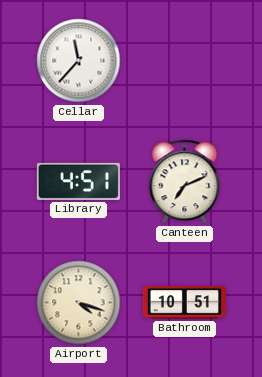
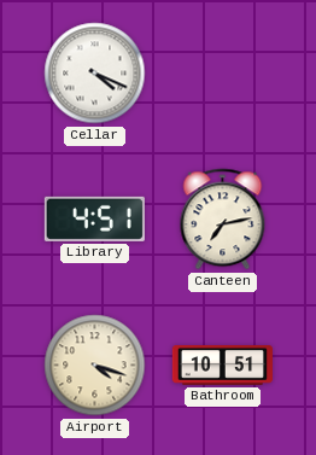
Cellar: 11:37 -> 4:19 (95, 74)
Canteen: 7:11 -> 7:13 (223, 220)
